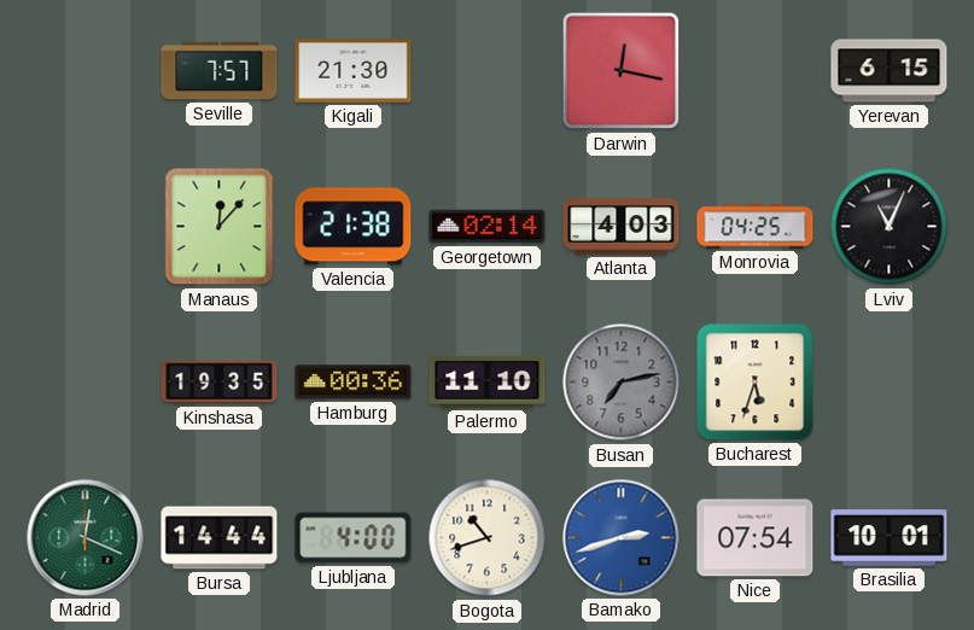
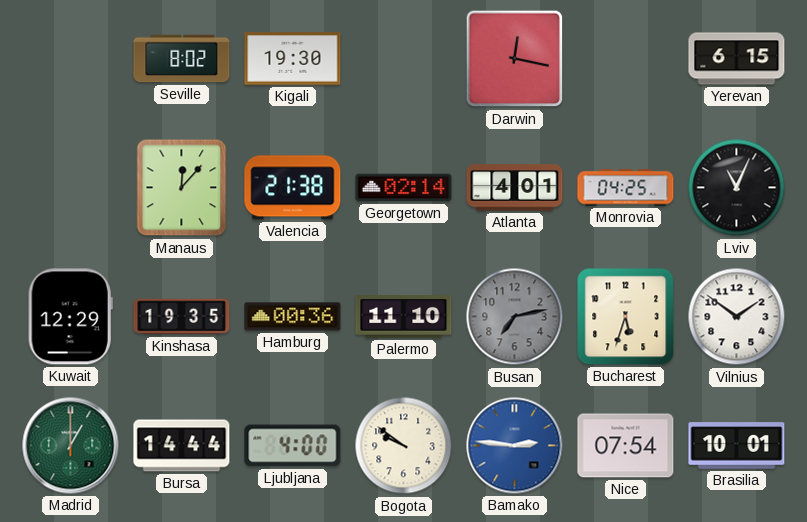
Seville: 7:57 -> 8:02 (182, 59)
Kigali: 21:30 -> 19:30 (293, 59)
Atlanta: 4:03 -> 4:01 (515, 188)
Kuwait: none -> 12:29 (70, 317)
Vilnius: none -> 1:51 (737, 317)
Madrid: 12:19 -> 1:00 (71, 446)
Bogota: 10:42 -> 9:51 (404, 446)
Bamako: 2:42 -> 2:46 (515, 446)
